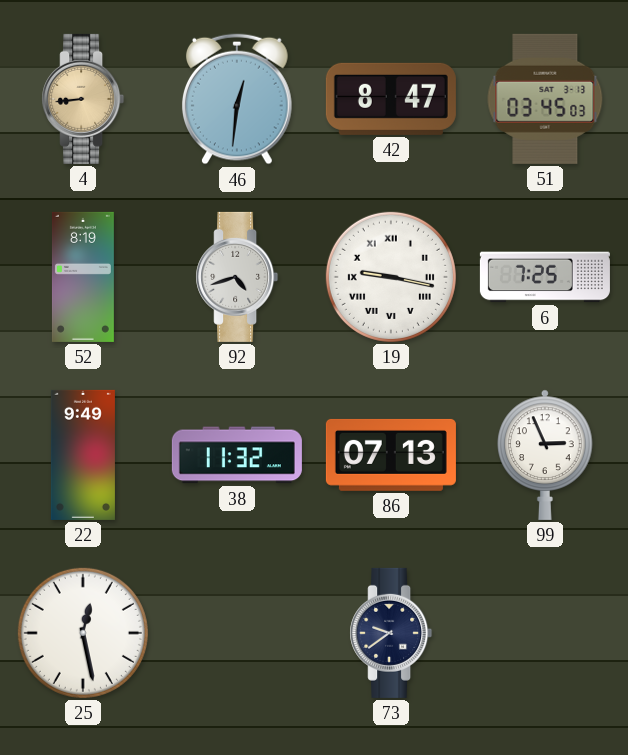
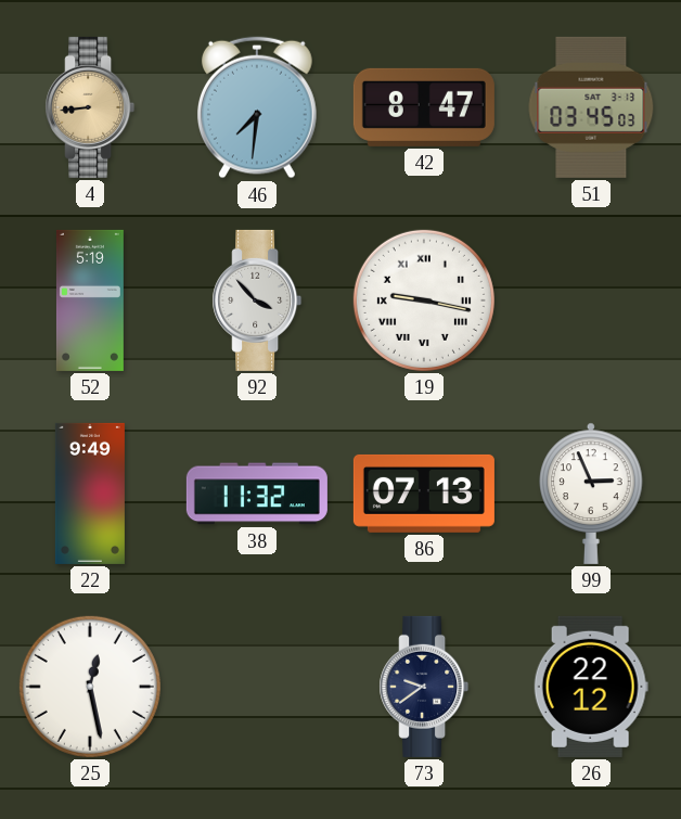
46: 12:31 -> 7:31 (257, 107)
52: 8:19 -> 5:19 (90, 300)
92: 4:42 -> 3:53 (257, 300)
6: 7:25 -> none (545, 277)
26: none -> 22:12 (591, 687)
